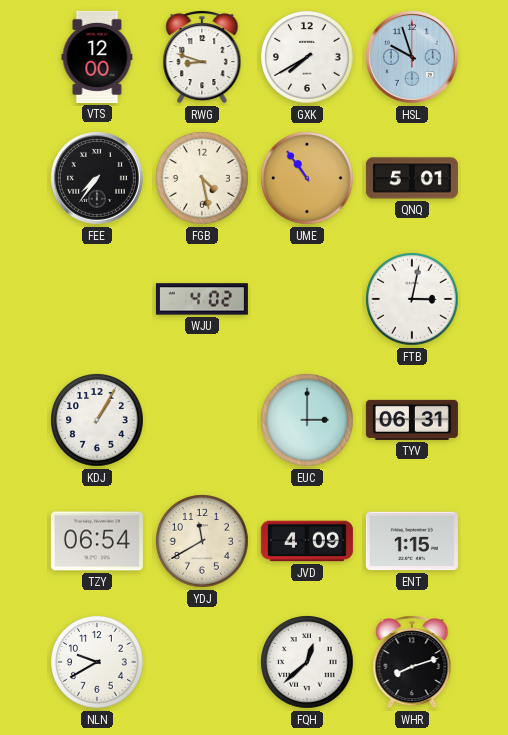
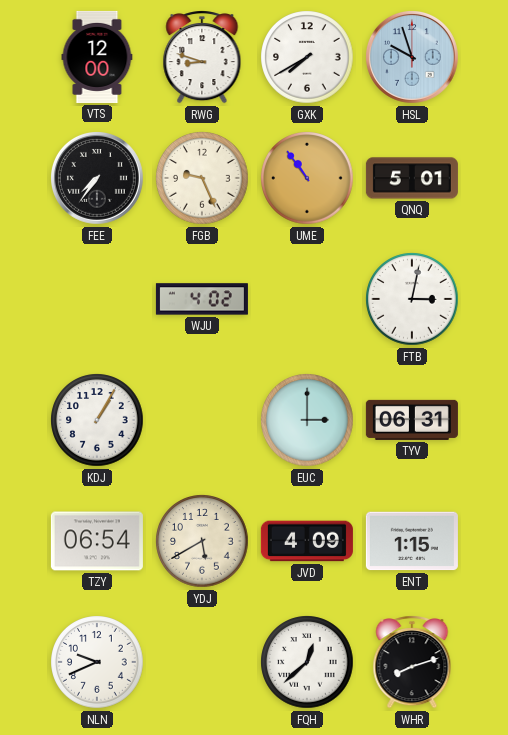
FGB: 4:28 -> 9:26 (202, 178)
YDJ: 11:40 -> 5:40 (202, 541)
NLN: 9:40 -> 9:41 (97, 662)
